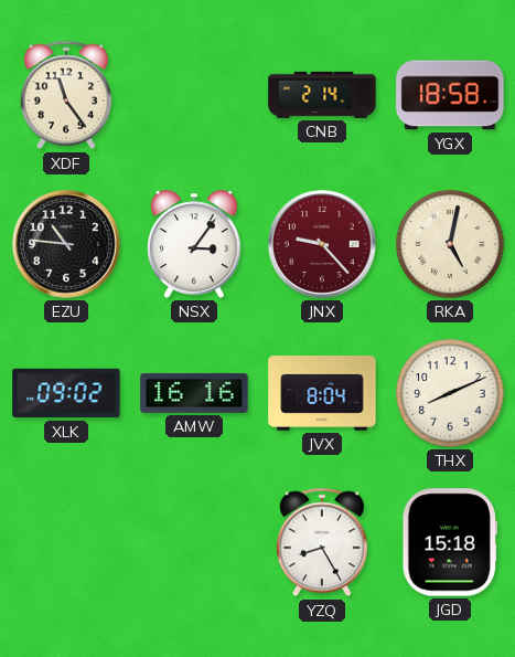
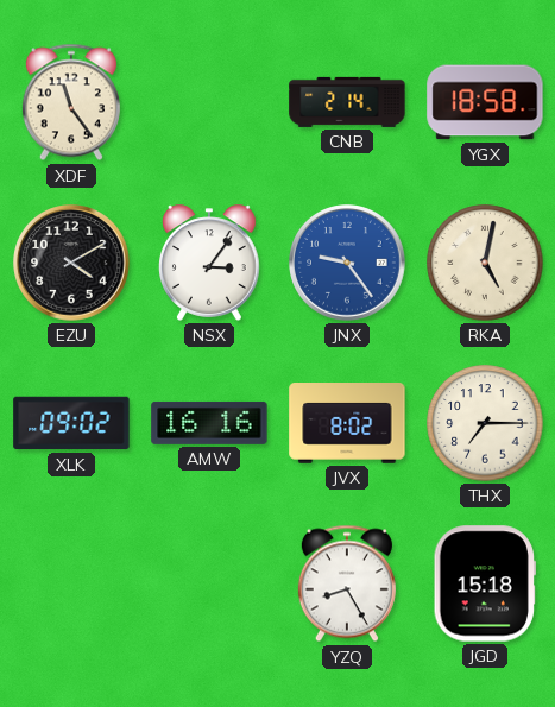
EZU: 10:46 -> 4:10 (71, 263)
JNX: 9:23 -> 9:24 (347, 263)
JNX dial: burgundy -> blue (347, 263)
JVX: 8:04 -> 8:02 (347, 424)
THX: 8:11 -> 7:15 (485, 423)
